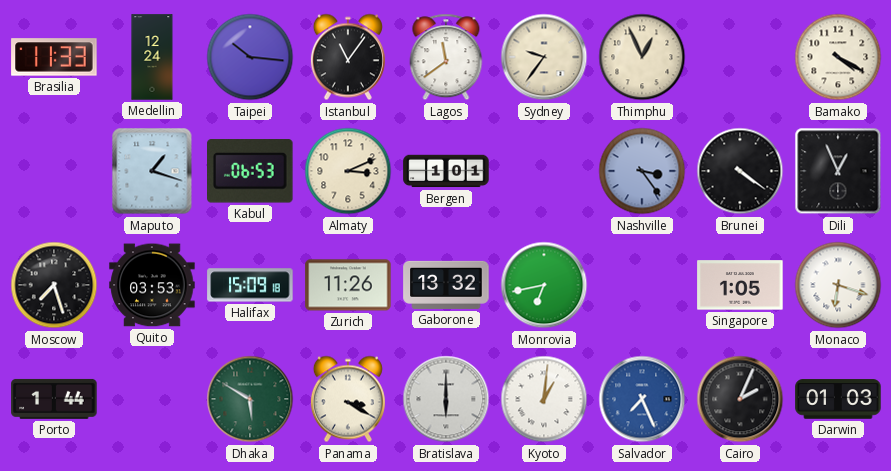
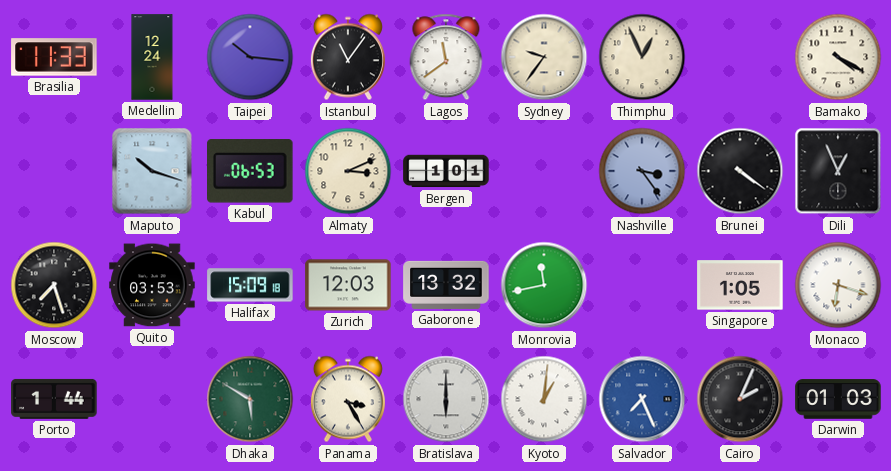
Maputo: 1:18 -> 10:18 (152, 171)
Zurich: 11:26 -> 12:03 (348, 285)
Monrovia: 6:43 -> 11:43 (544, 285)
Panama: 3:20 -> 3:25 (348, 399)
